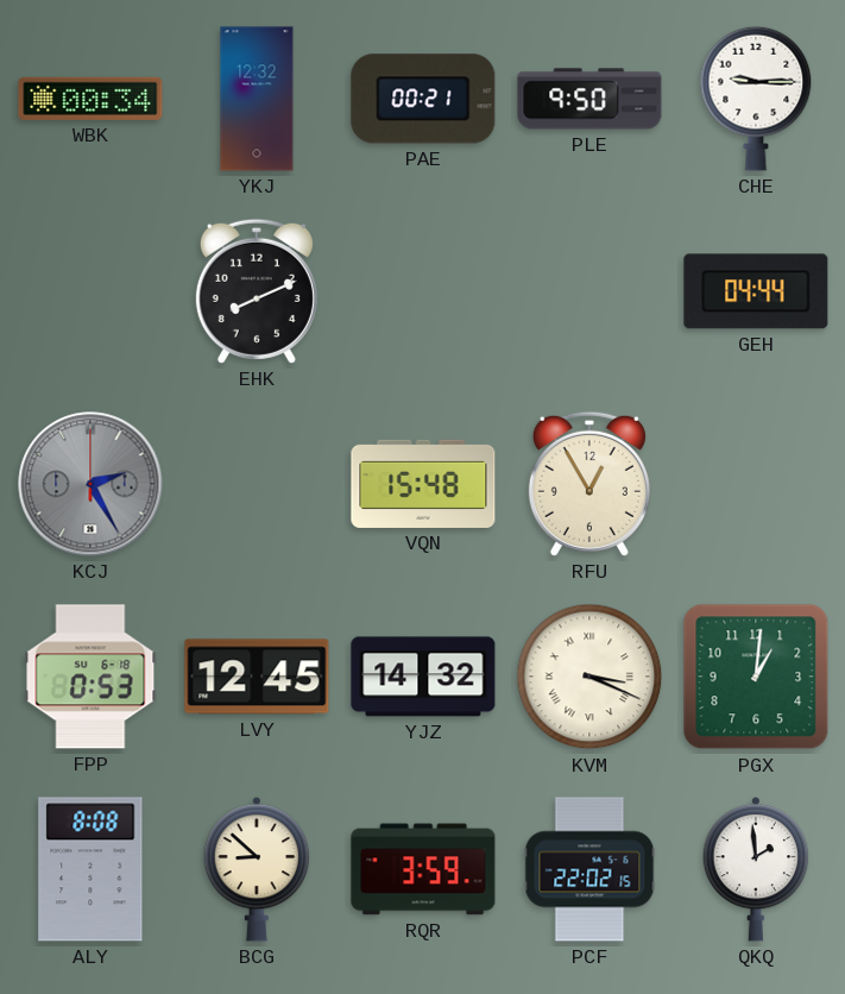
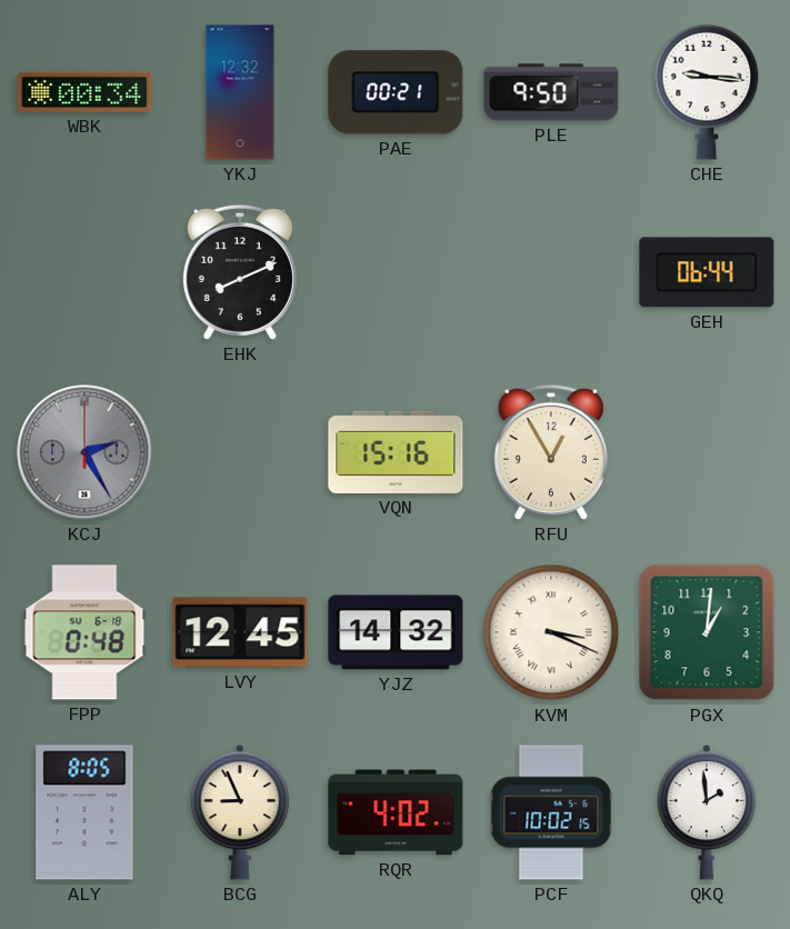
CHE: 9:15 -> 9:16 (707, 92)
GEH: 04:44 -> 06:44 (707, 272)
VQN: 15:48 -> 15:16 (396, 452)
FPP: 0:53 -> 0:48 (84, 632)
ALY: 8:08 -> 8:05 (84, 812)
BCG: 8:52 -> 8:56 (240, 812)
RQR: 3:59 -> 4:02 (396, 812)
PCF: 22:02 -> 10:02 (551, 812)
